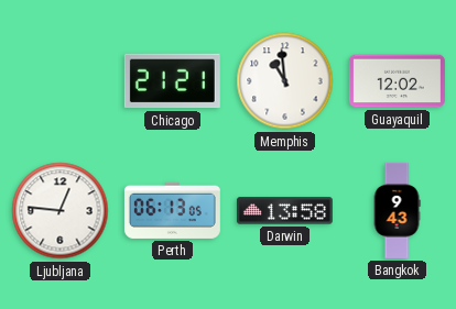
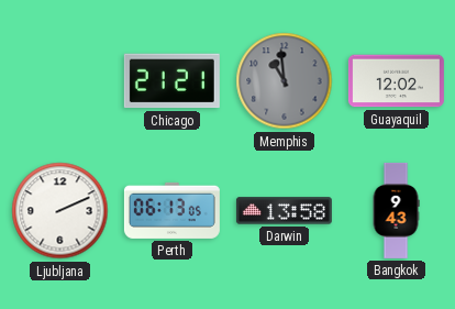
Memphis dial: white -> grey (285, 81)
Ljubljana: 12:46 -> 2:11 (60, 211)
